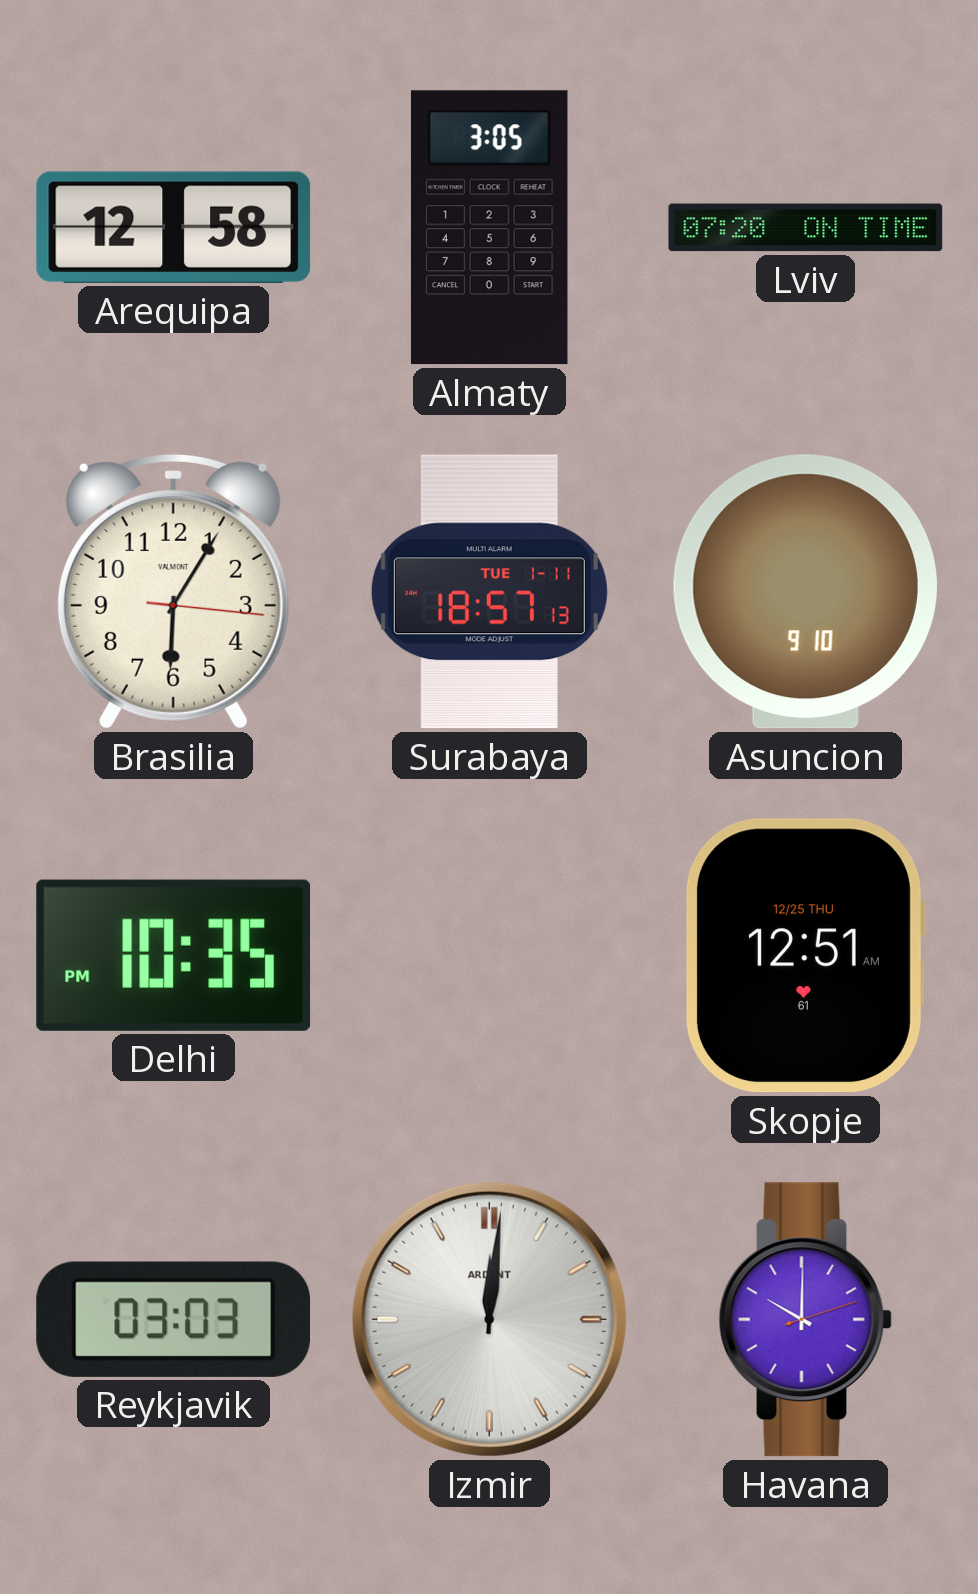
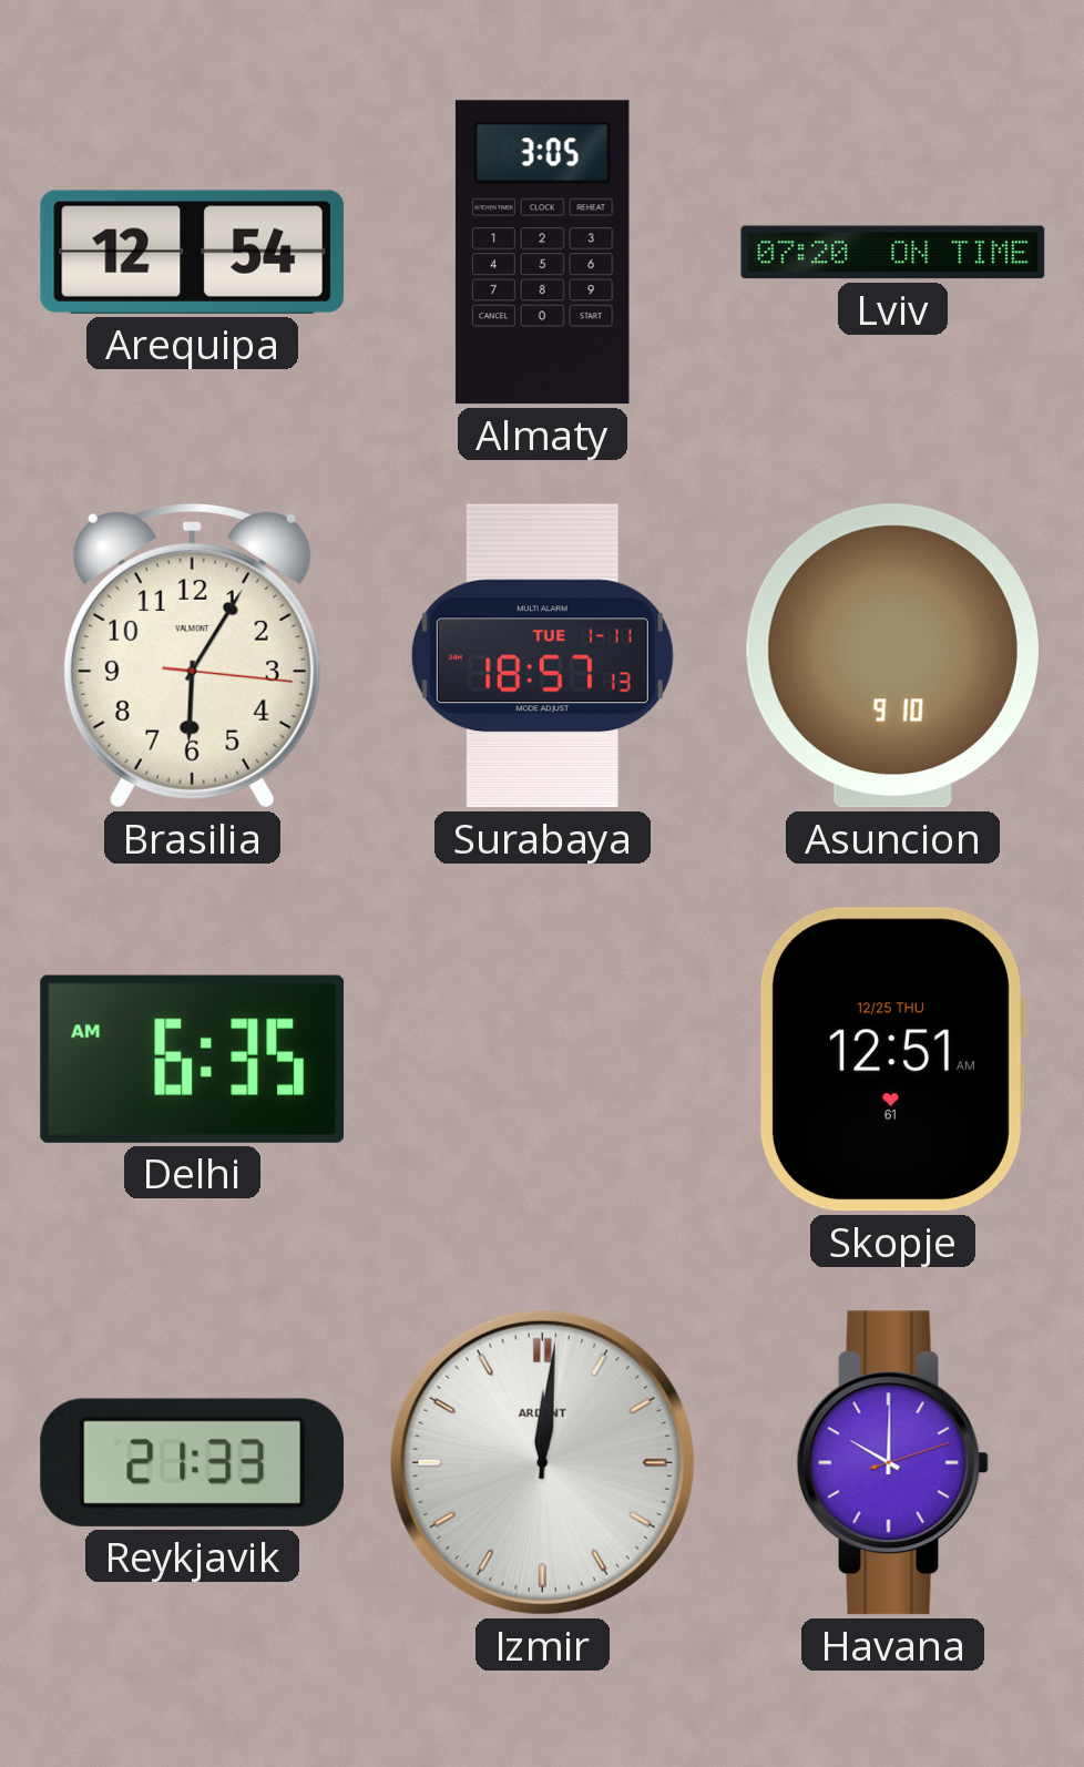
Arequipa: 12:58 -> 12:54 (193, 252)
Delhi: 10:35 -> 6:35 (193, 1059)
Reykjavik: 03:03 -> 21:33 (193, 1462)
